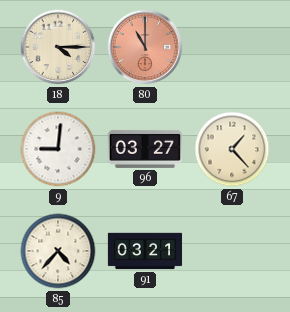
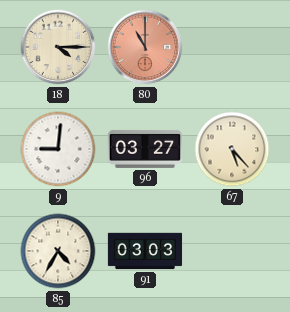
67: 1:23 -> 5:23 (232, 149)
85: 4:37 -> 4:35 (58, 251)
91: 03:21 -> 03:03 (145, 251)
